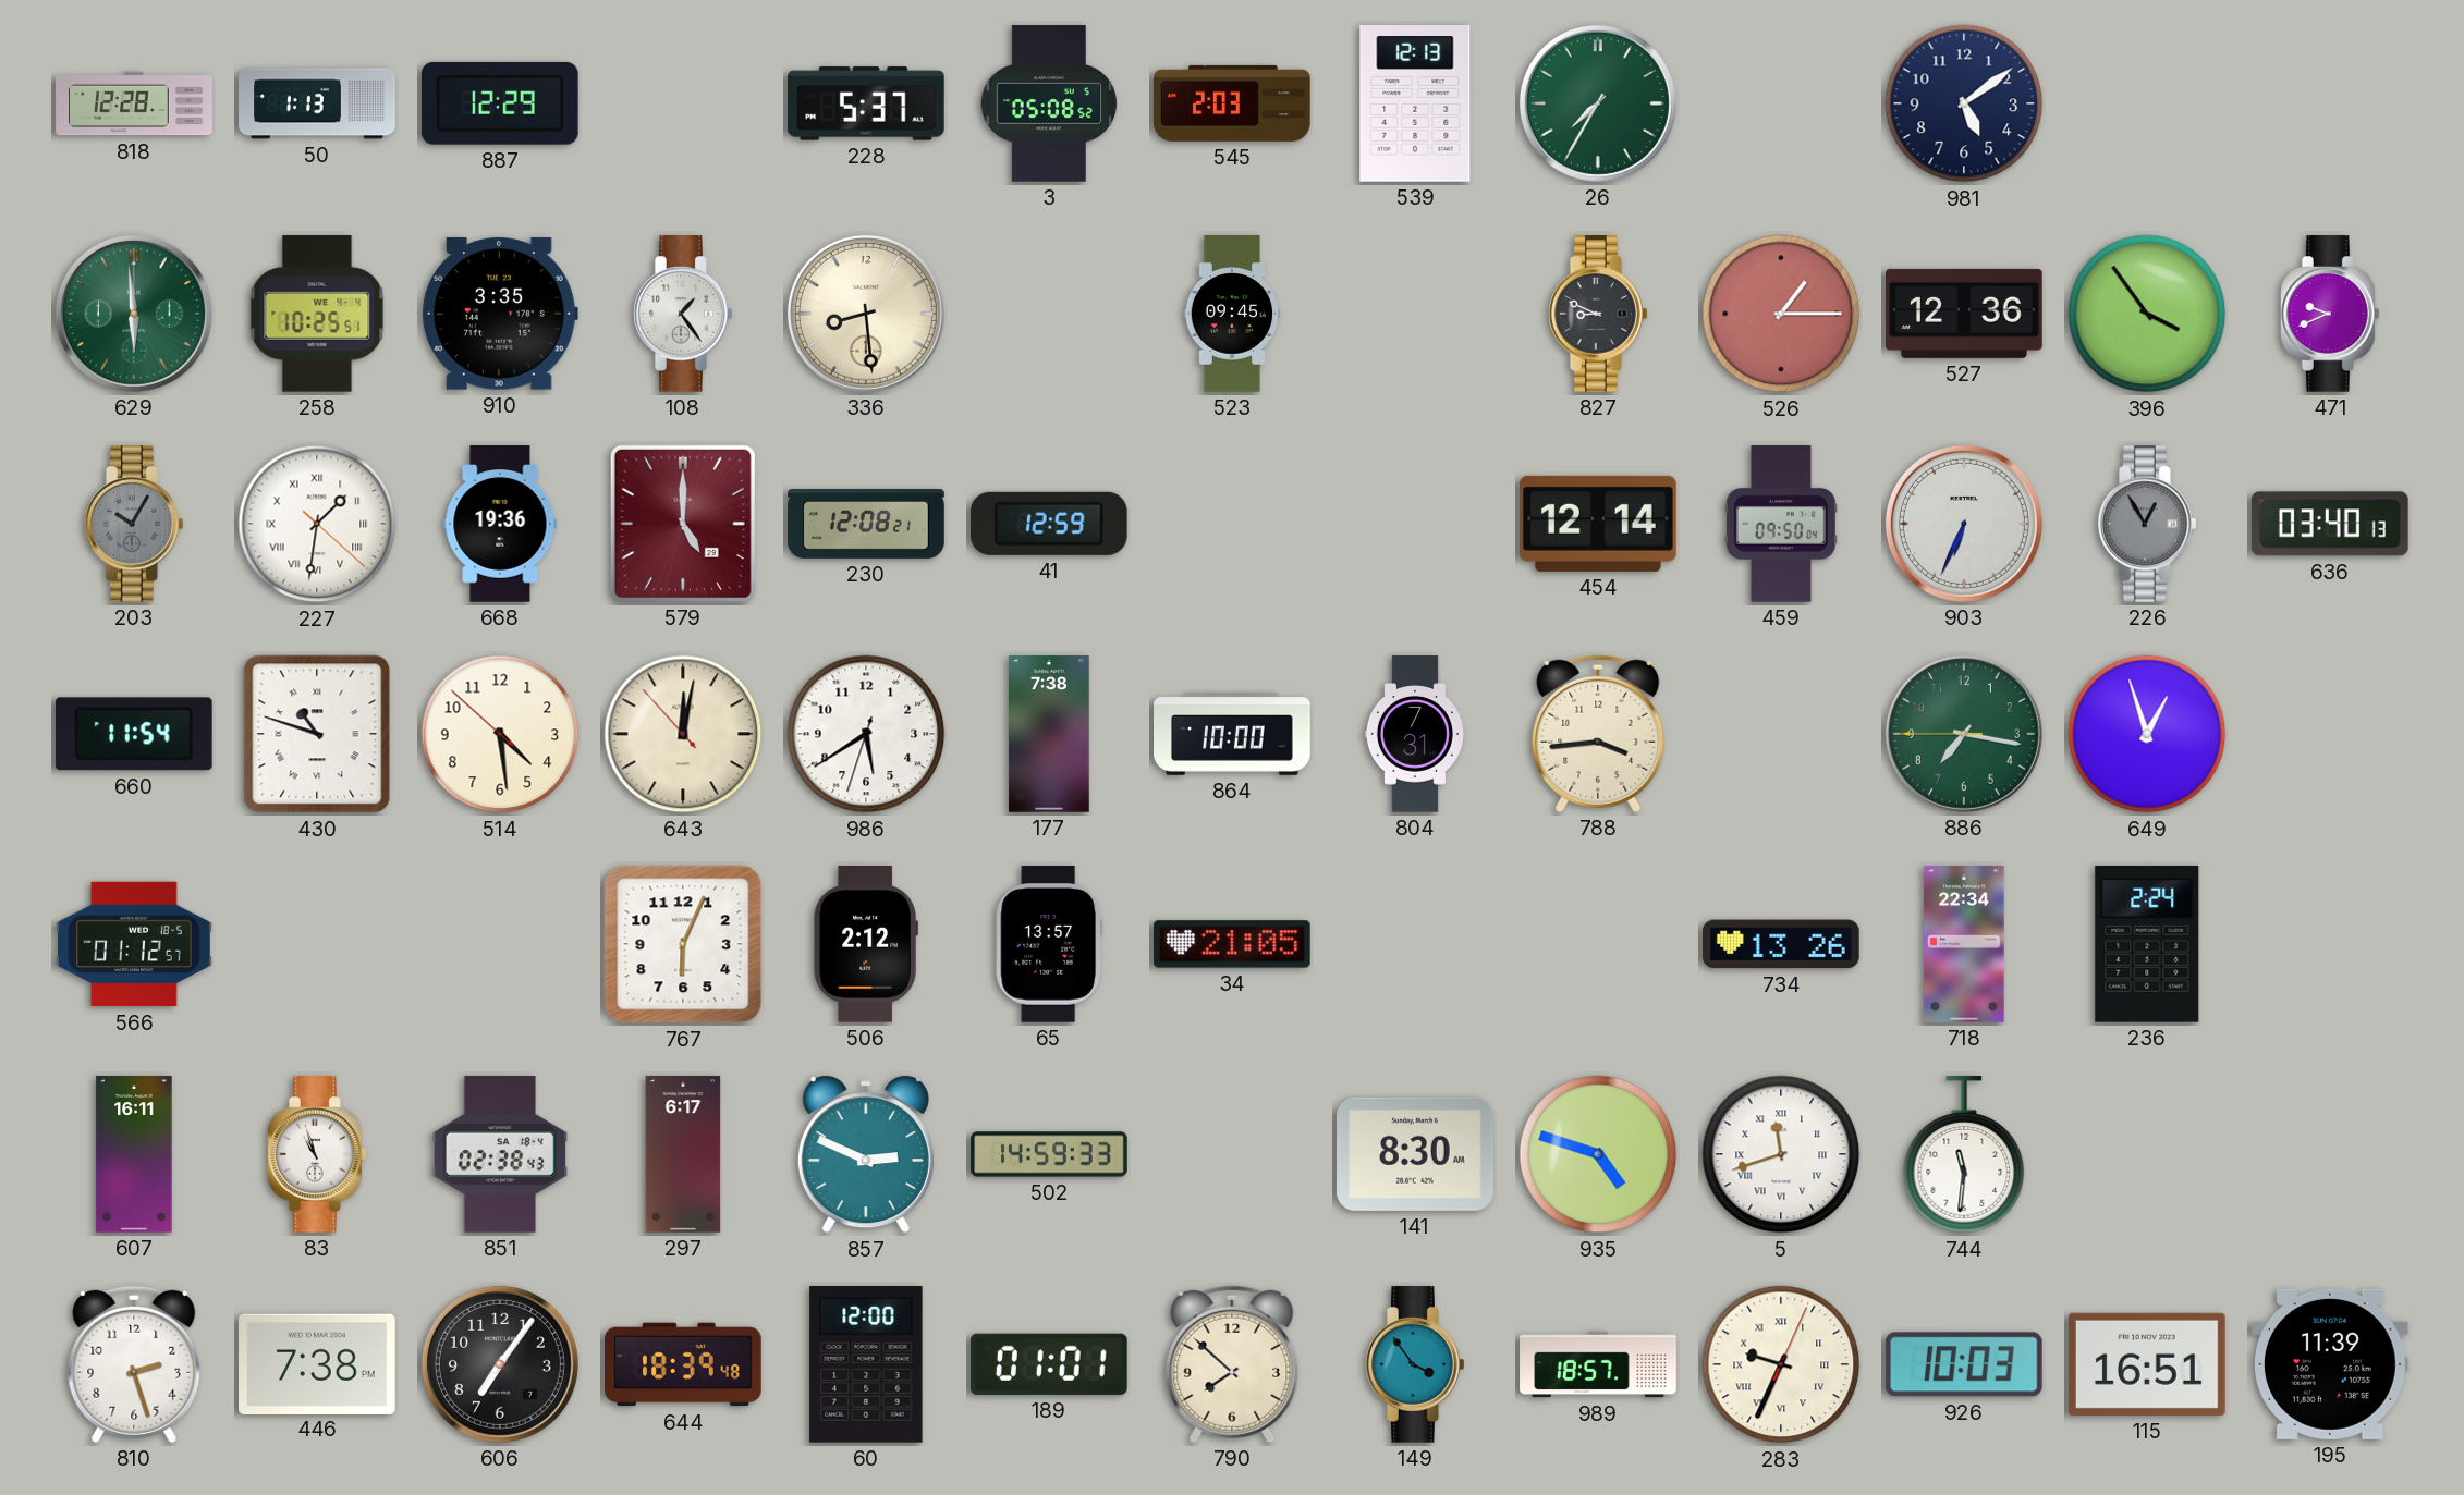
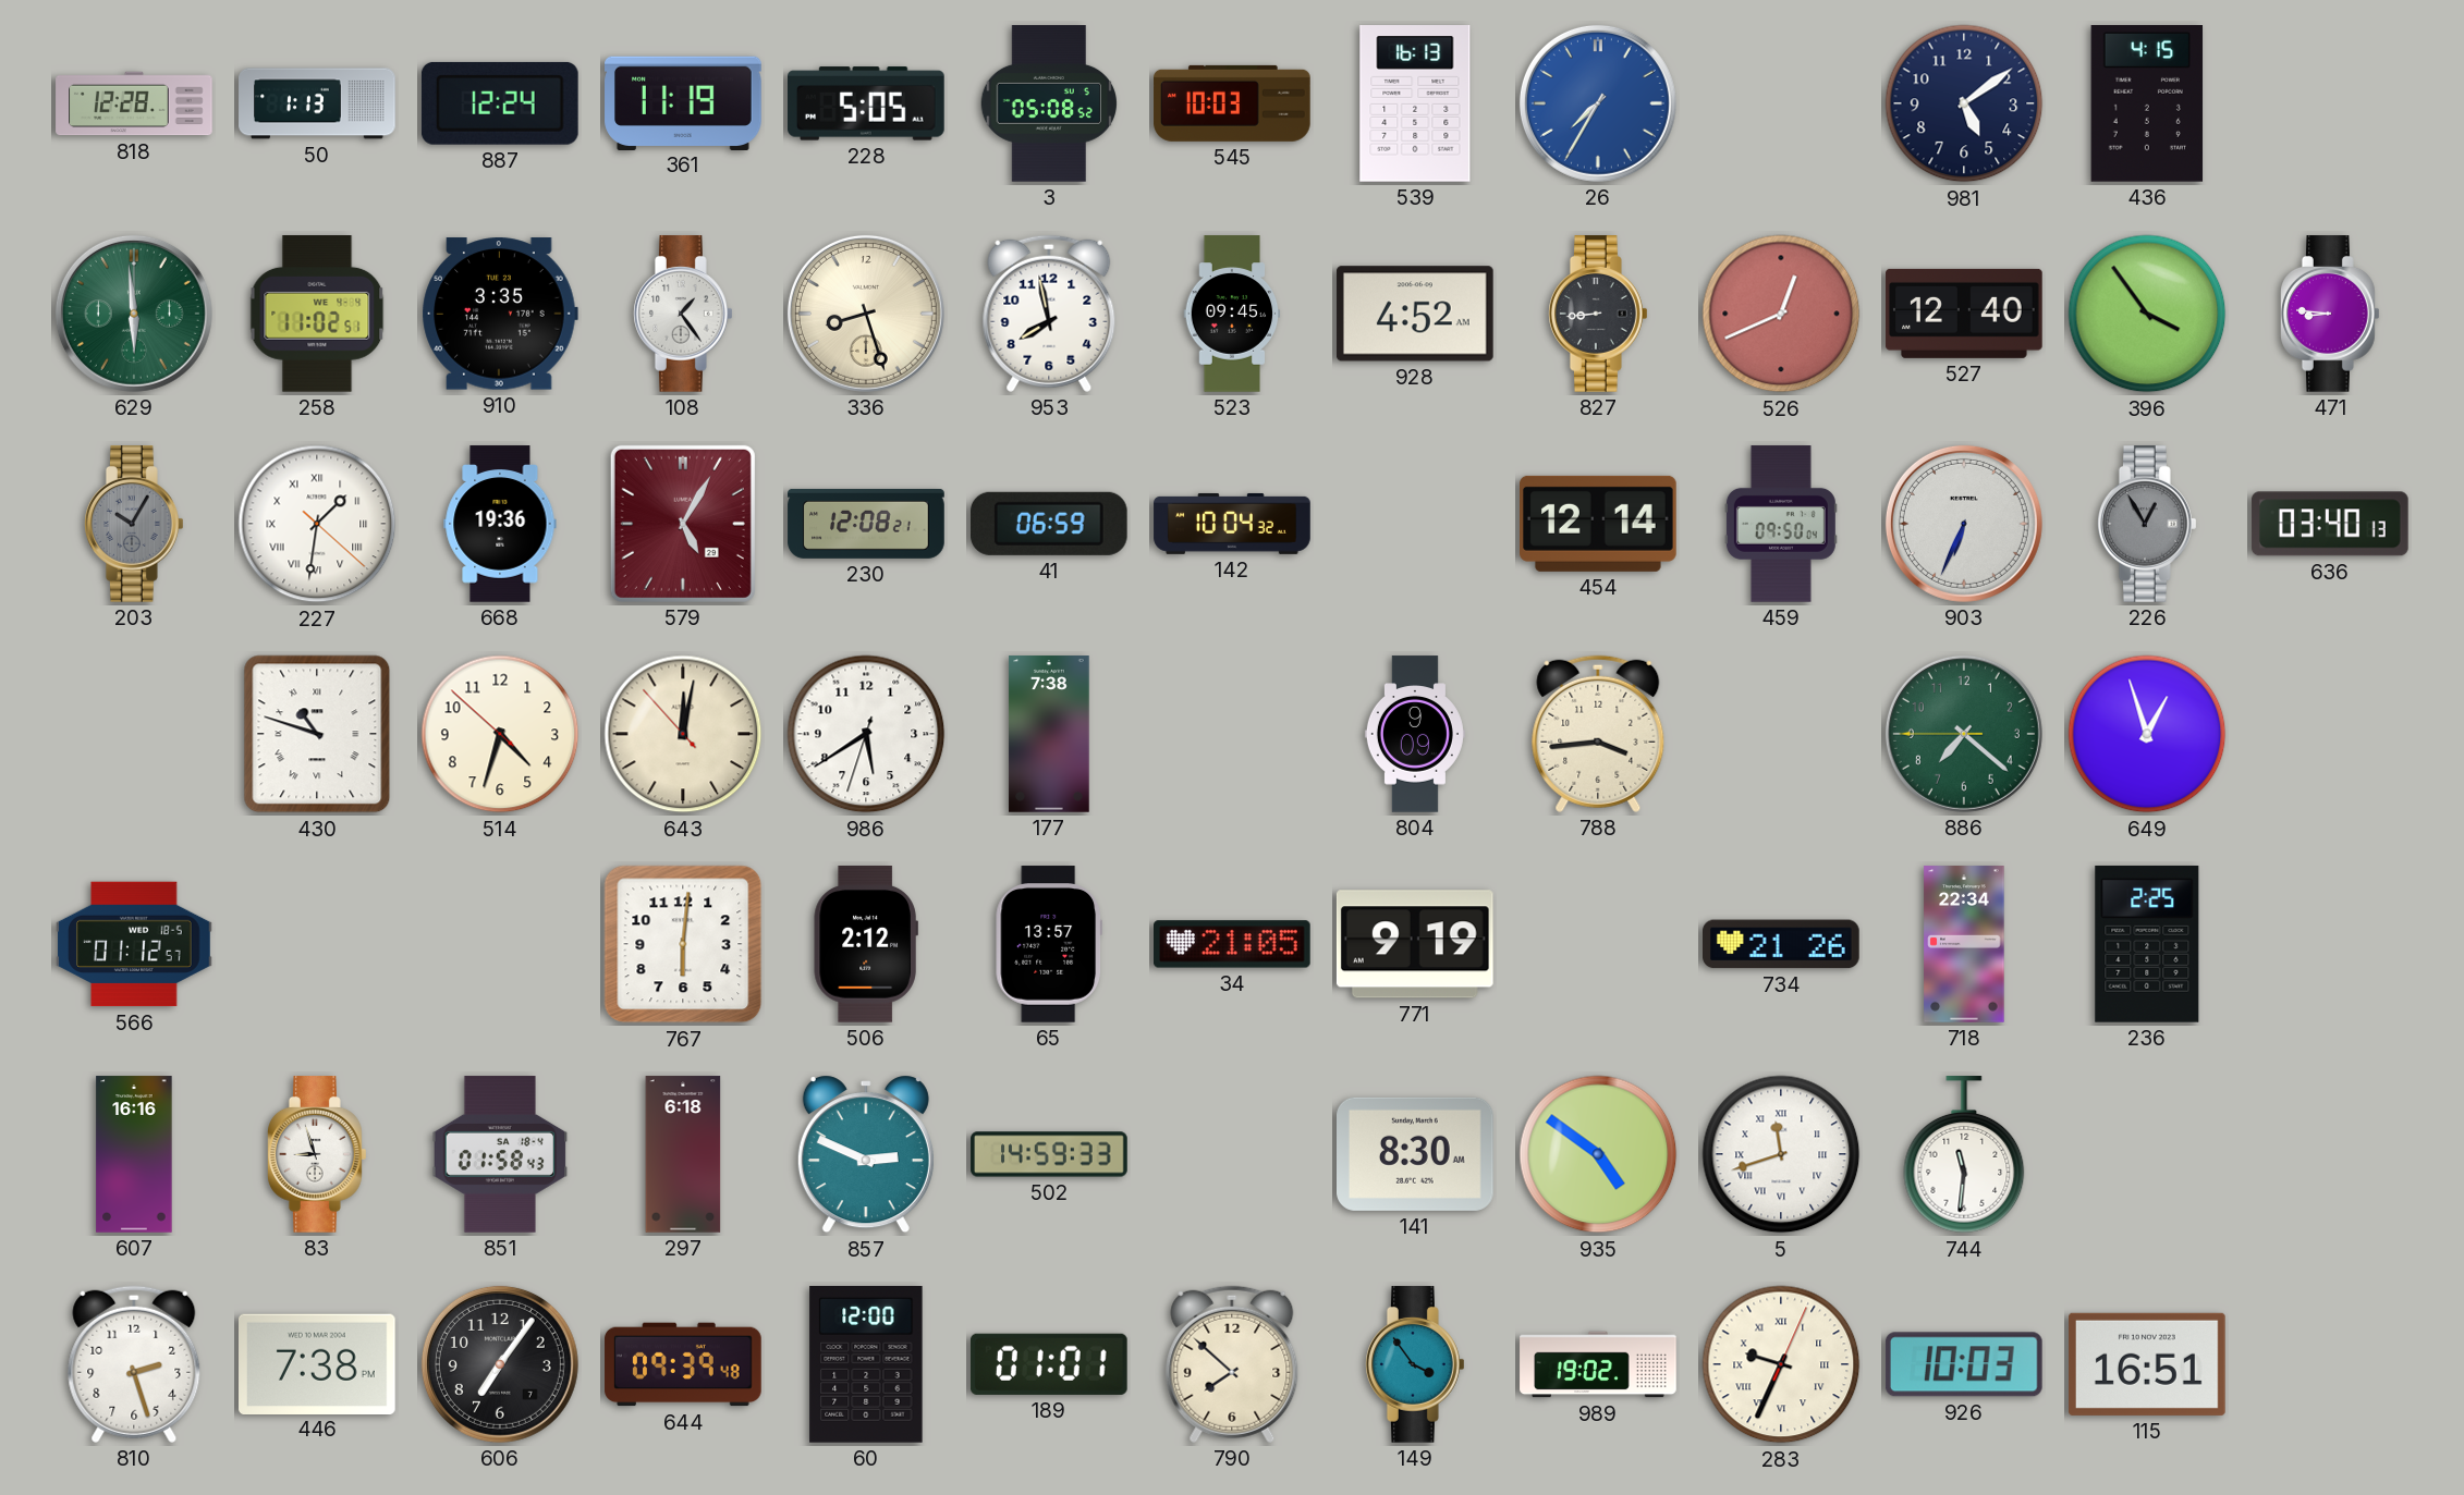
887: 12:29 -> 12:24 (500, 103)
361: none -> 11:19 (683, 102)
228: 5:37 -> 5:05 (867, 103)
545: 2:03 -> 10:03 (1232, 103)
539: 12:13 -> 16:13 (1415, 105)
26 dial: green -> blue (1598, 103)
436: none -> 4:15 (2147, 105)
258: 10:25 -> 11:02 (317, 315)
336: 8:29 -> 8:27 (866, 314)
953: none -> 7:58 (1049, 314)
928: none -> 4:52 (1415, 314)
827: 8:49 -> 8:44 (1599, 314)
526: 1:15 -> 12:41 (1781, 314)
527: 12:36 -> 12:40 (1964, 314)
471: 9:41 -> 8:46 (2331, 314)
579: 5:00 -> 5:05 (683, 524)
41: 12:59 -> 06:59 (1049, 524)
142: none -> 10:04 (1232, 524)
660: 11:54 -> none (134, 734)
514: 4:28 -> 4:32 (500, 734)
864: 10:00 -> none (1232, 734)
804: 7:31 -> 9:09 (1415, 734)
886: 7:16 -> 7:21 (1964, 734)
767: 6:04 -> 6:01 (683, 944)
771: none -> 9:19 (1415, 944)
734: 13:26 -> 21:26 (1782, 944)
236: 2:24 -> 2:25 (2147, 944)
607: 16:11 -> 16:16 (134, 1154)
83: 10:57 -> 8:57 (318, 1154)
851: 02:38 -> 01:58 (500, 1154)
297: 6:17 -> 6:18 (683, 1154)
935: 4:48 -> 4:51 (1598, 1154)
644: 18:39 -> 09:39 (683, 1364)
989: 18:57 -> 19:02 (1598, 1364)
195: 11:39 -> none (2330, 1364)
